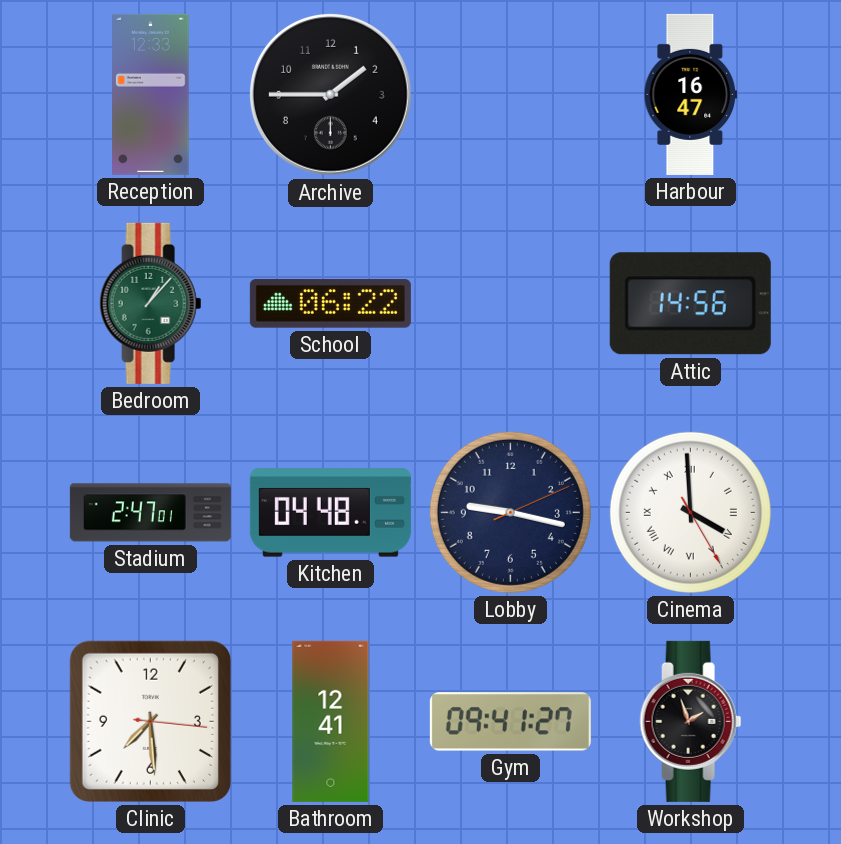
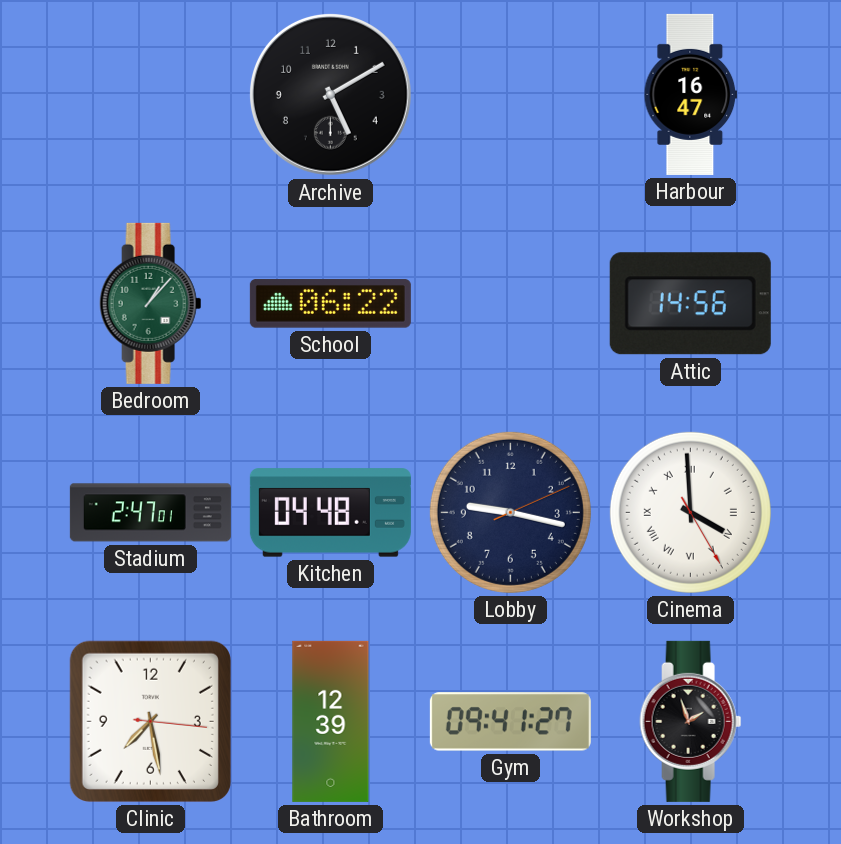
Reception: 12:33 -> none (151, 94)
Archive: 1:45 -> 5:10 (330, 94)
Clinic: 7:29 -> 7:28 (150, 721)
Bathroom: 12:41 -> 12:39 (331, 721)
